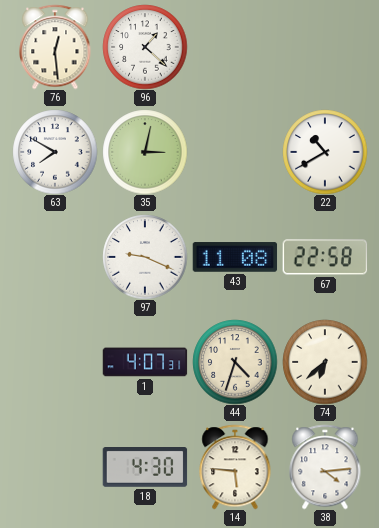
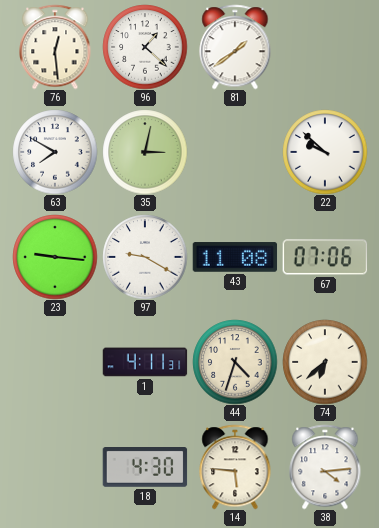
81: none -> 1:39 (235, 47)
22: 10:40 -> 9:52 (325, 152)
23: none -> 9:16 (55, 257)
97: 9:19 -> 9:20 (145, 257)
67: 22:58 -> 07:06 (325, 257)
1: 4:07 -> 4:11 (145, 362)
